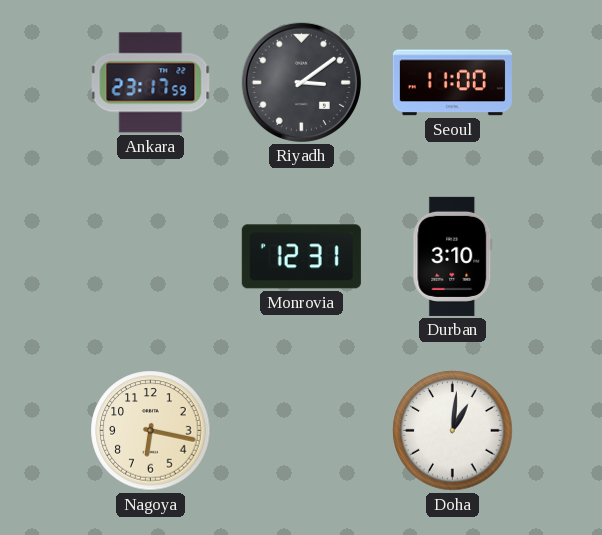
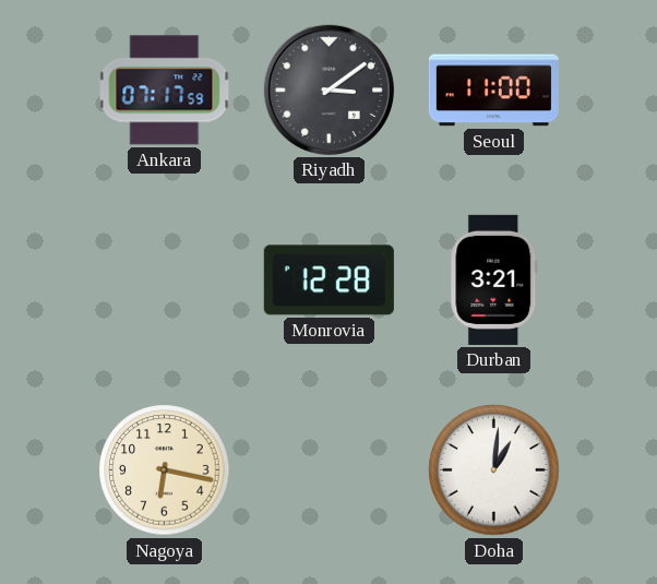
Ankara: 23:17 -> 07:17 (165, 91)
Monrovia: 12:31 -> 12:28 (329, 281)
Durban: 3:10 -> 3:21 (494, 279)
